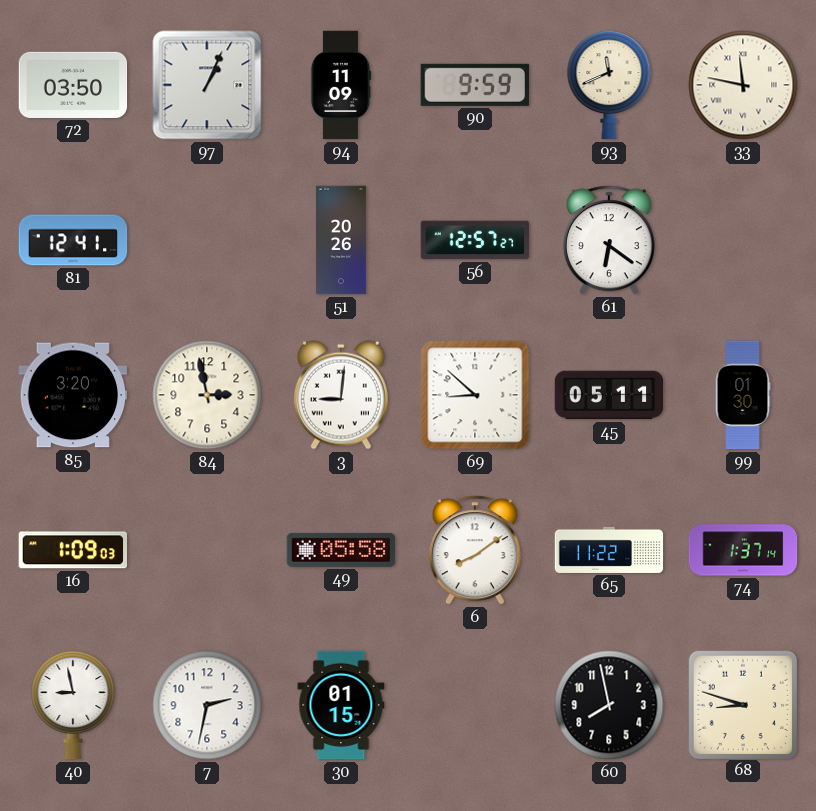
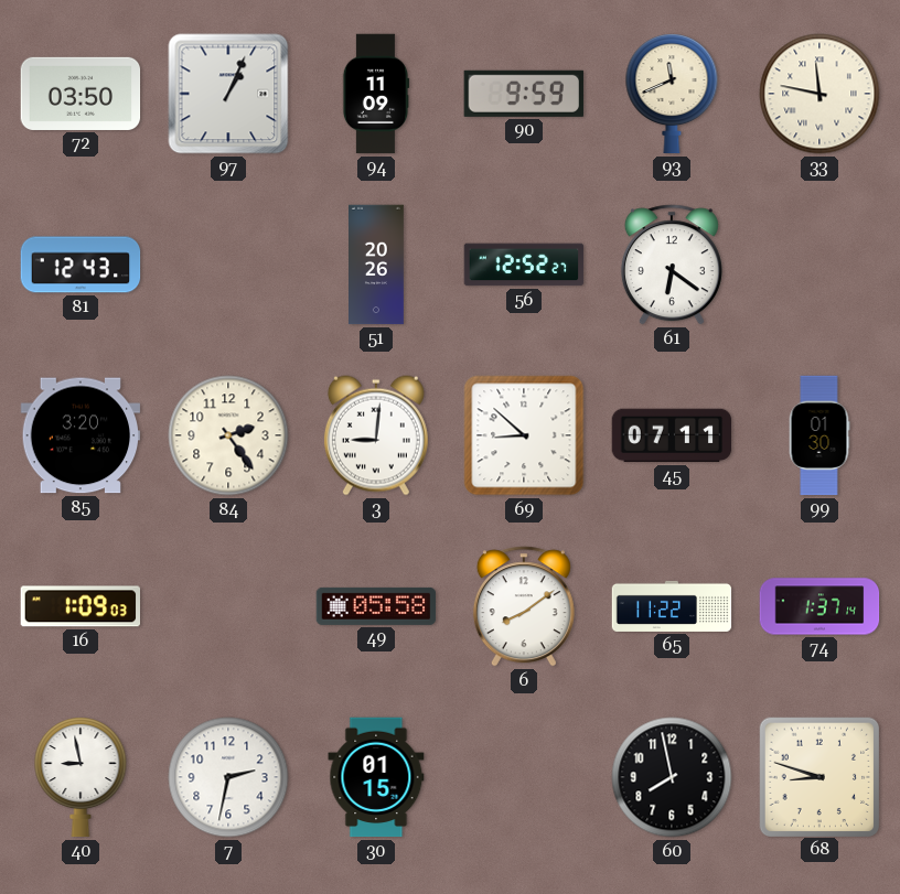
81: 12:41 -> 12:43 (81, 265)
56: 12:57 -> 12:52 (524, 265)
84: 2:58 -> 2:24 (228, 435)
45: 05:11 -> 07:11 (672, 435)
